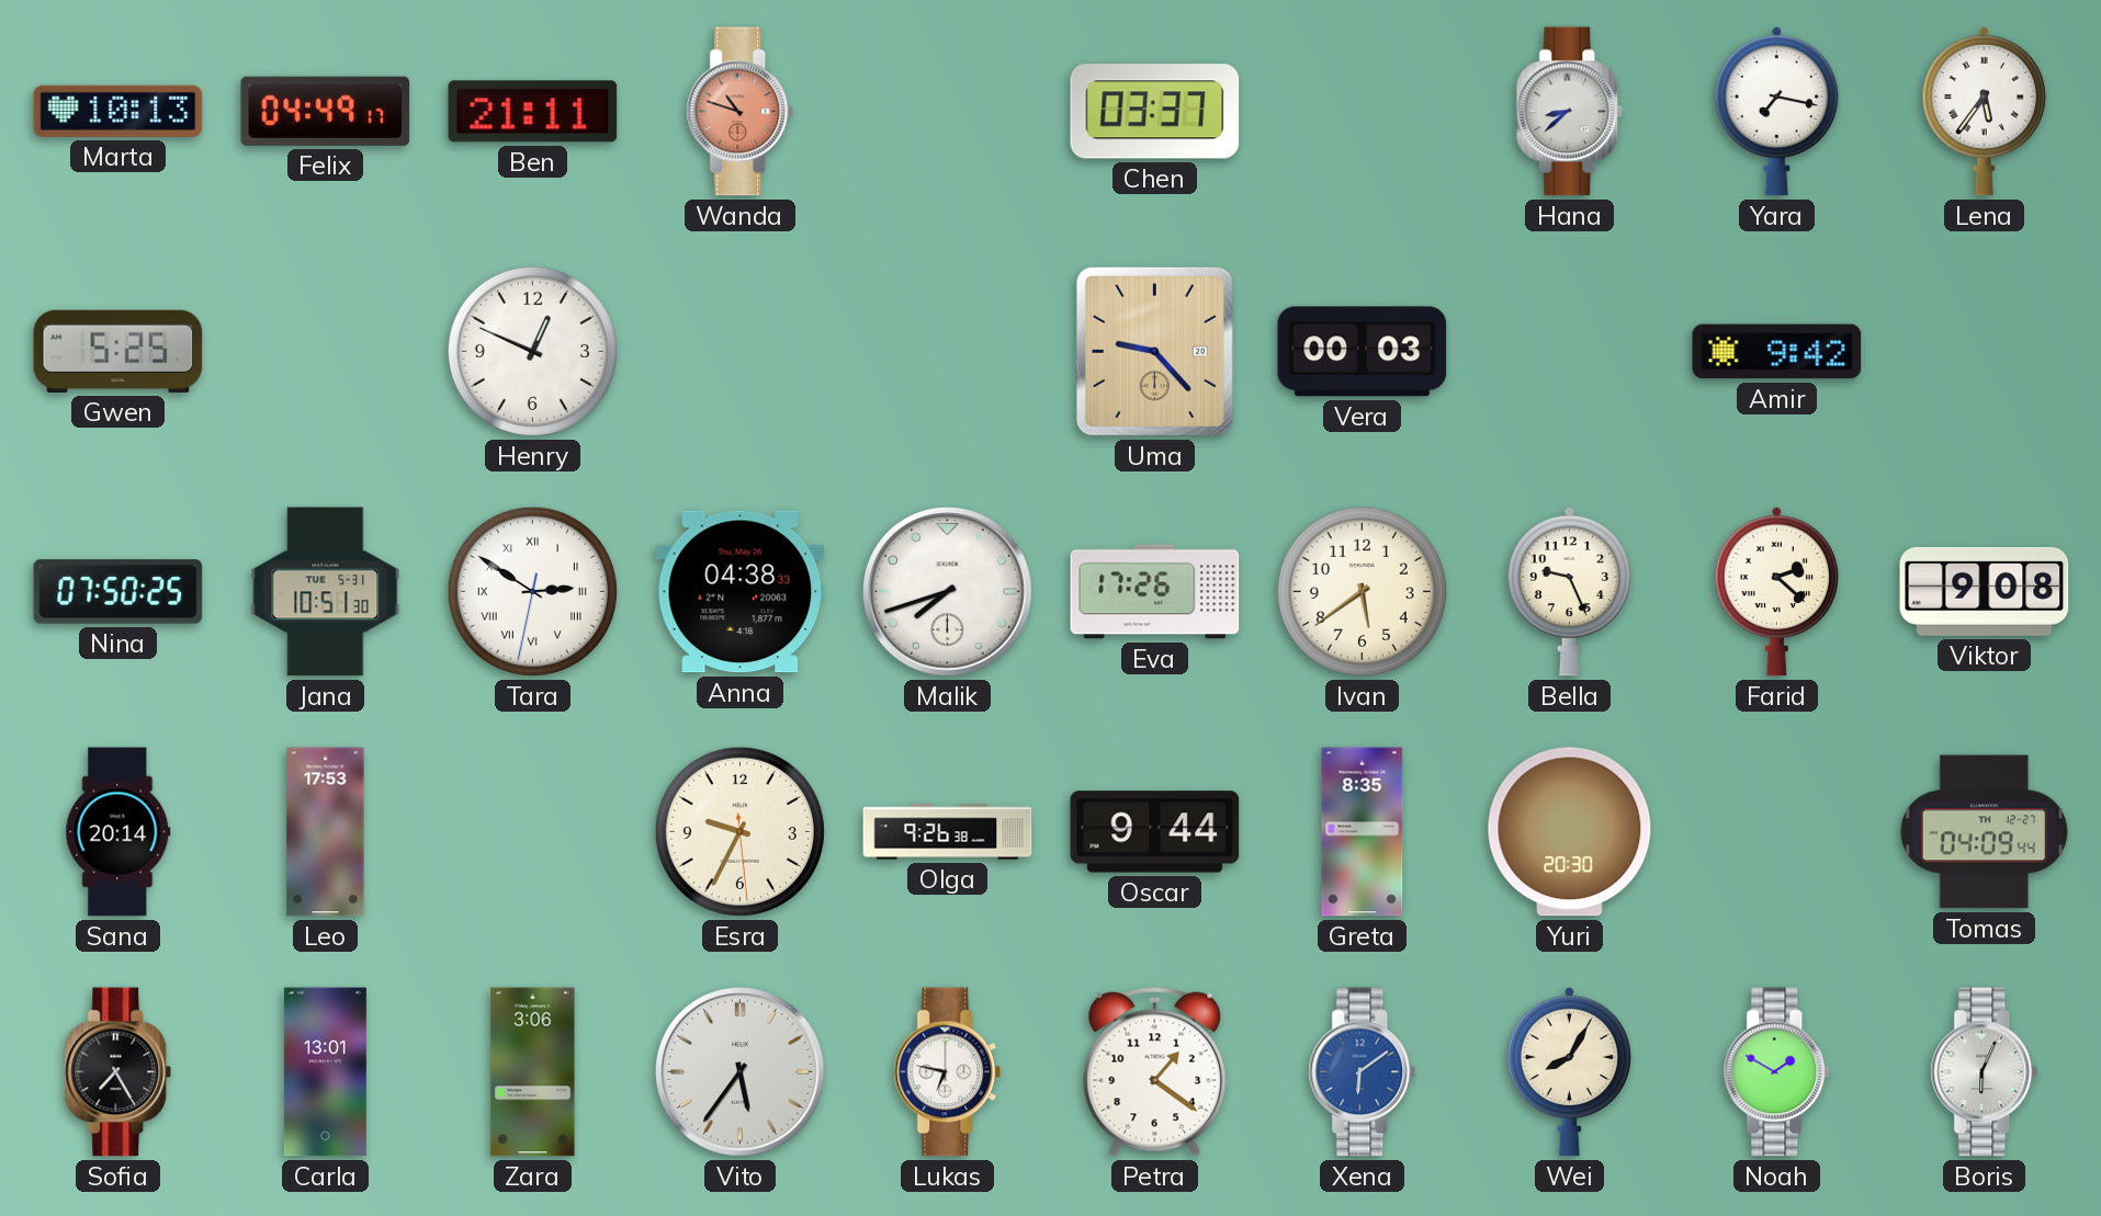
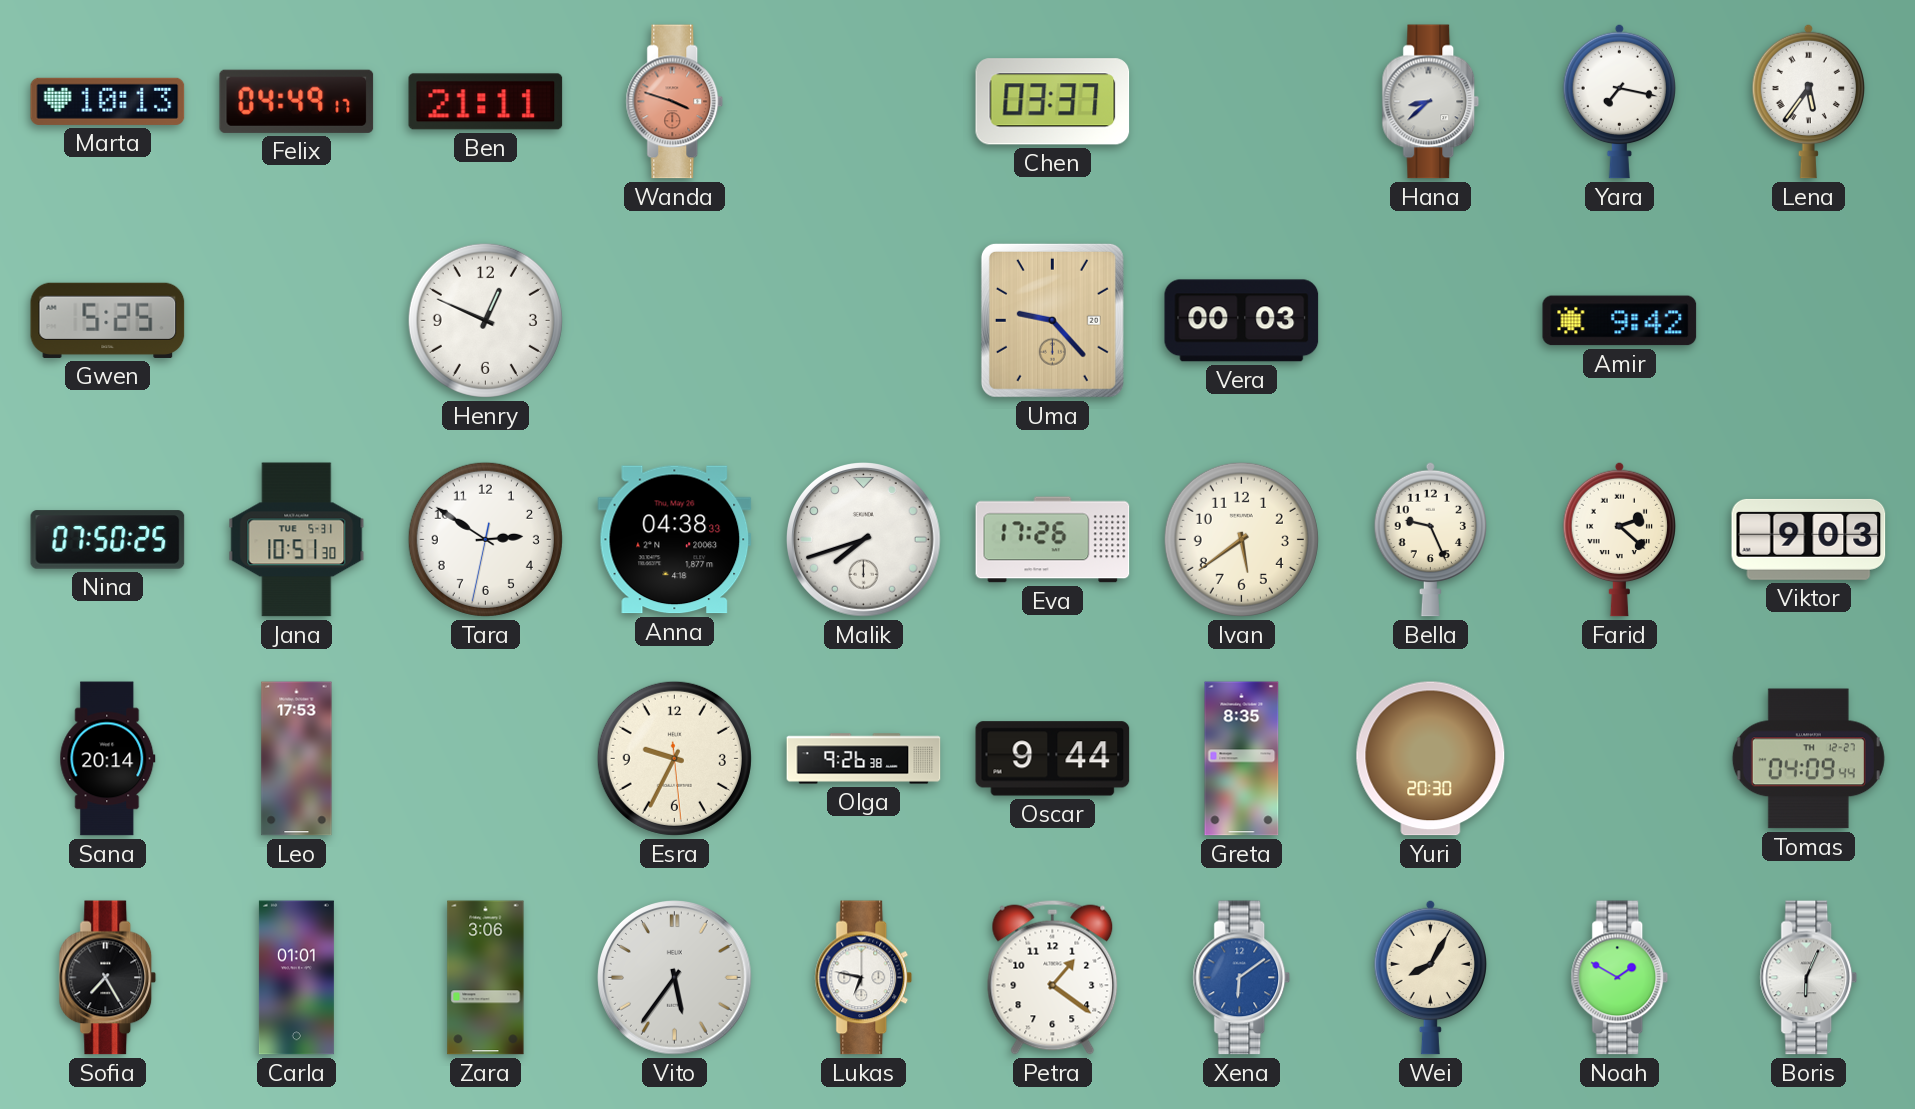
Wanda: 10:48 -> 3:48 (675, 102)
Tara numerals: Roman -> Arabic (485, 539)
Viktor: 9:08 -> 9:03 (1809, 539)
Carla: 13:01 -> 01:01 (296, 978)
